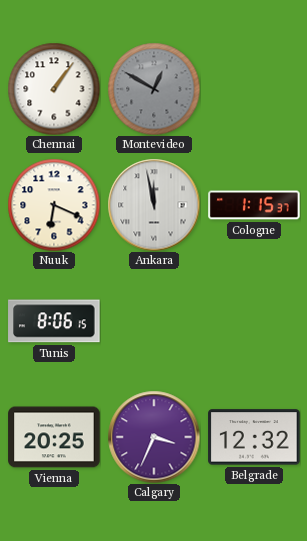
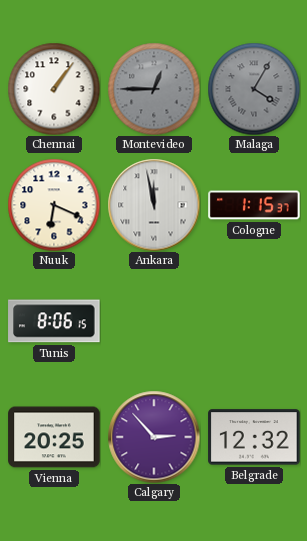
Montevideo: 12:50 -> 12:45 (154, 89)
Malaga: none -> 4:05 (254, 89)
Calgary: 3:34 -> 2:53 (154, 437)
